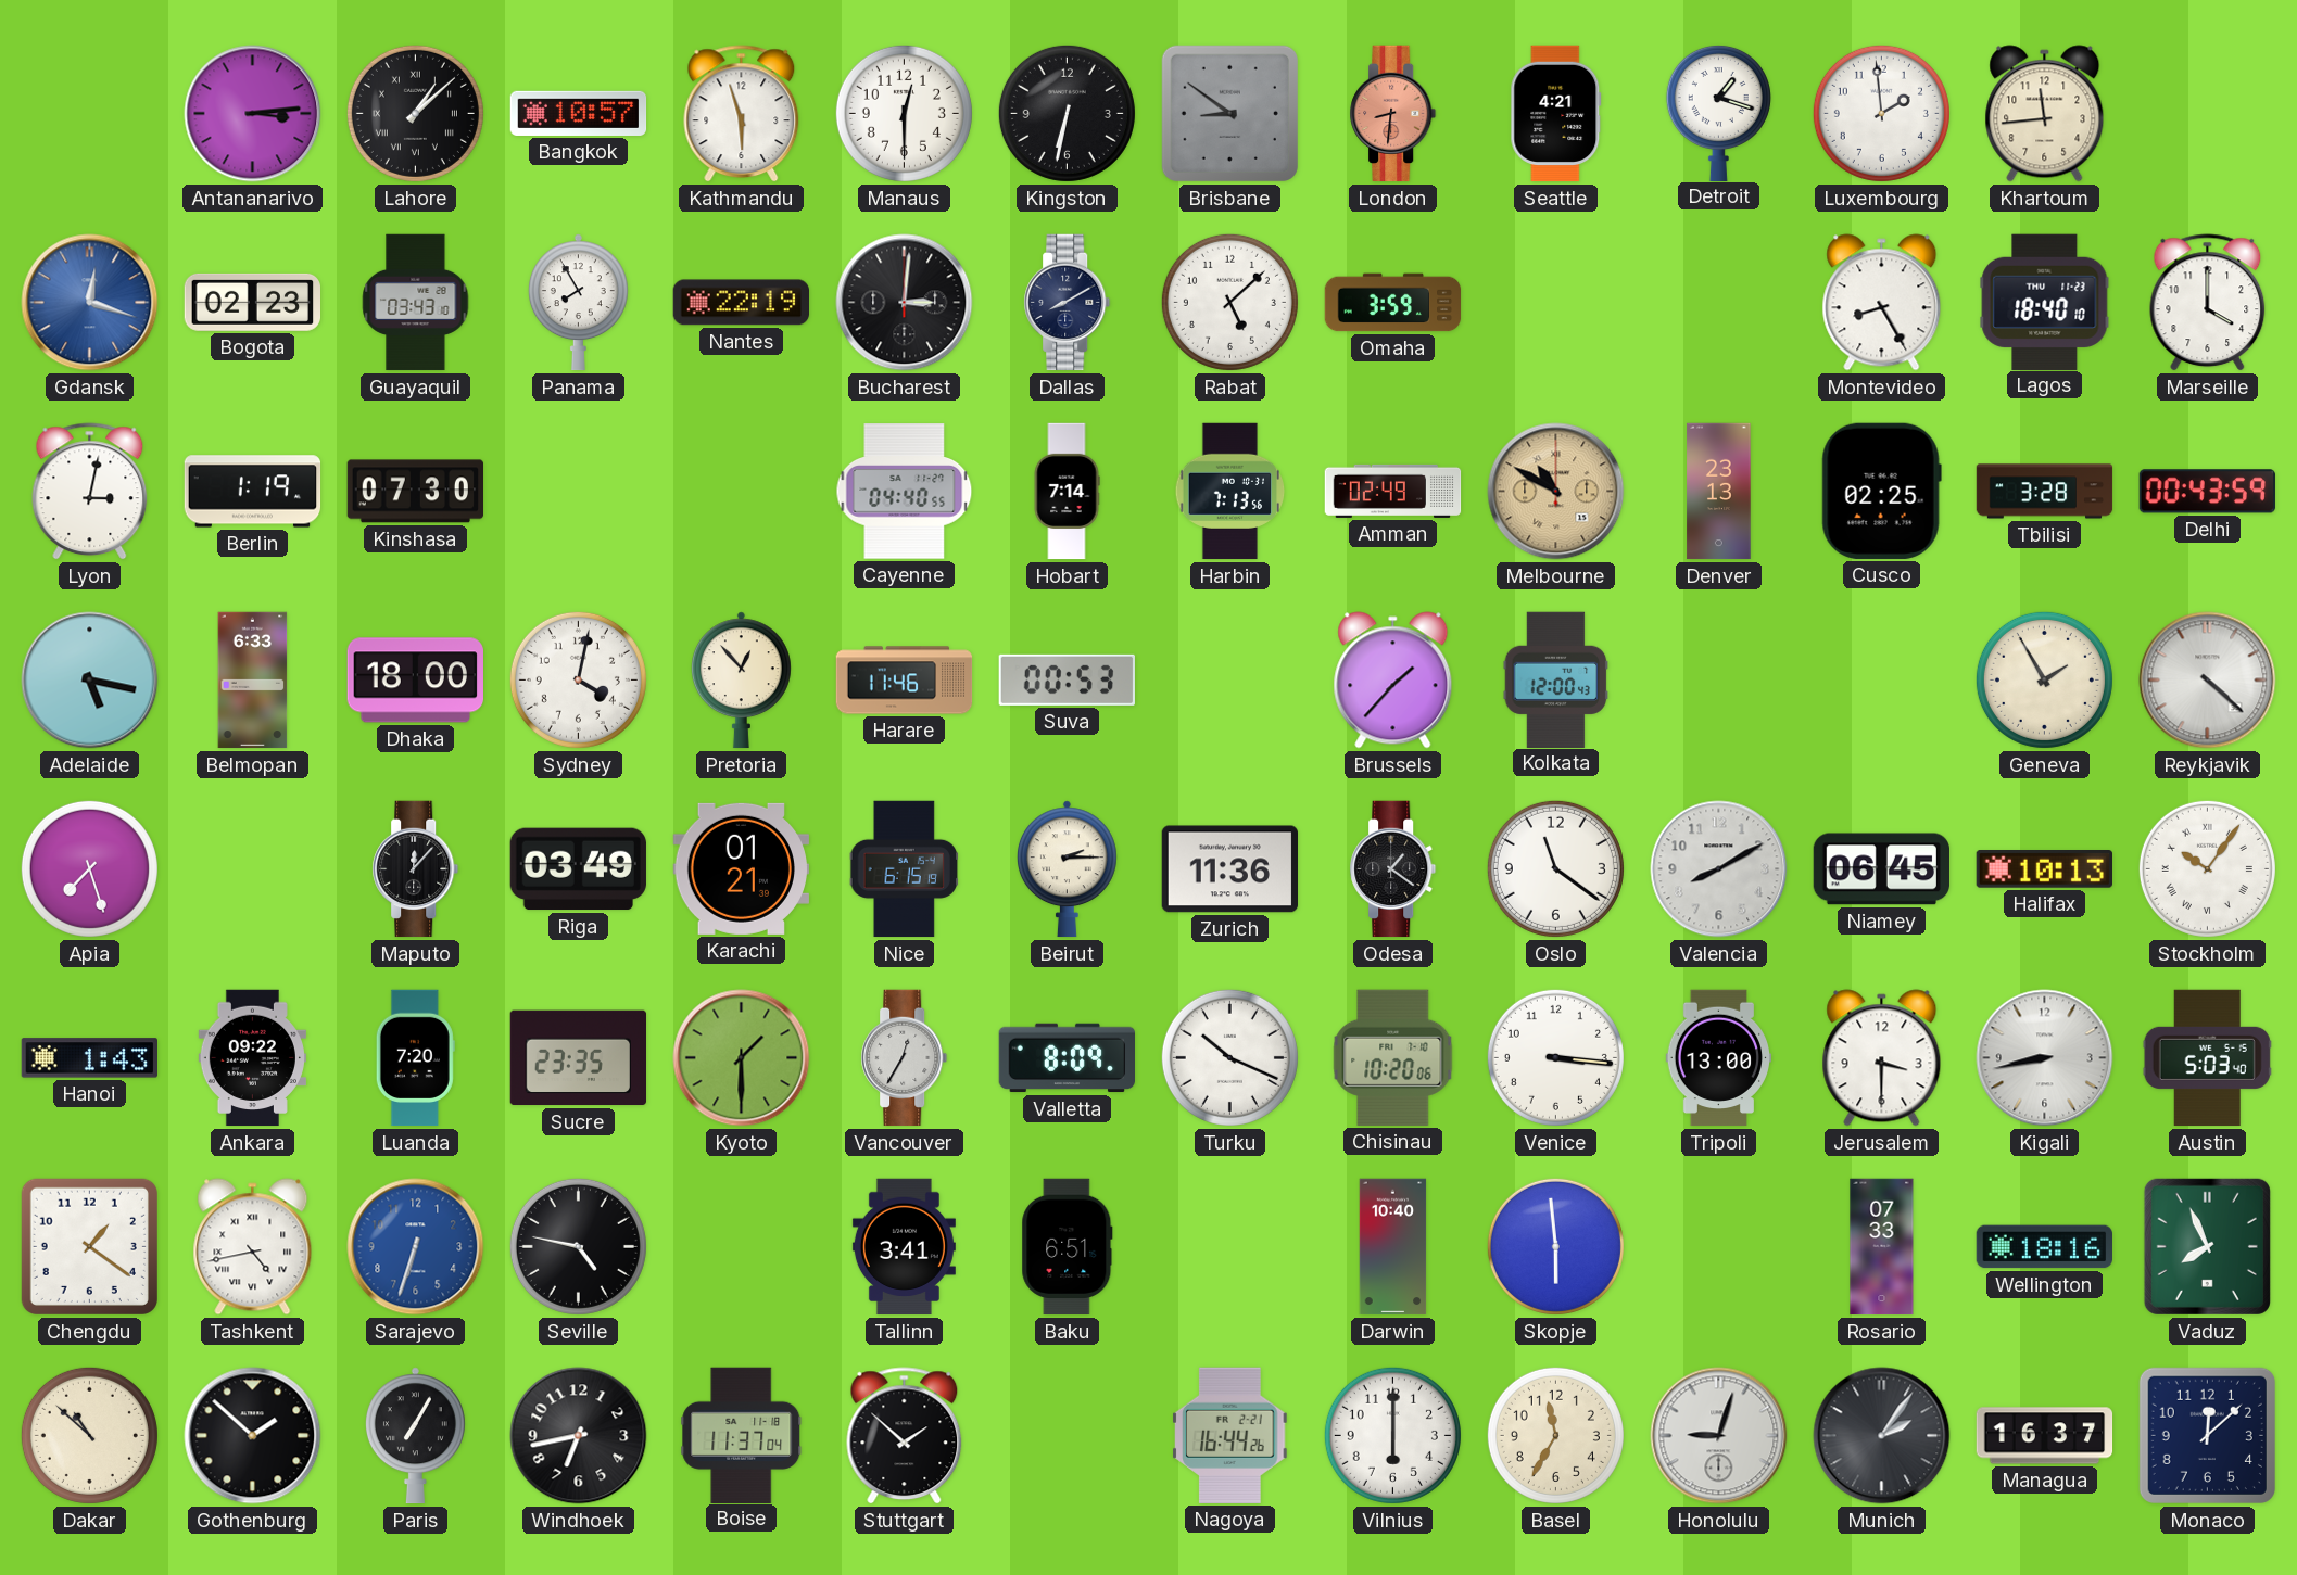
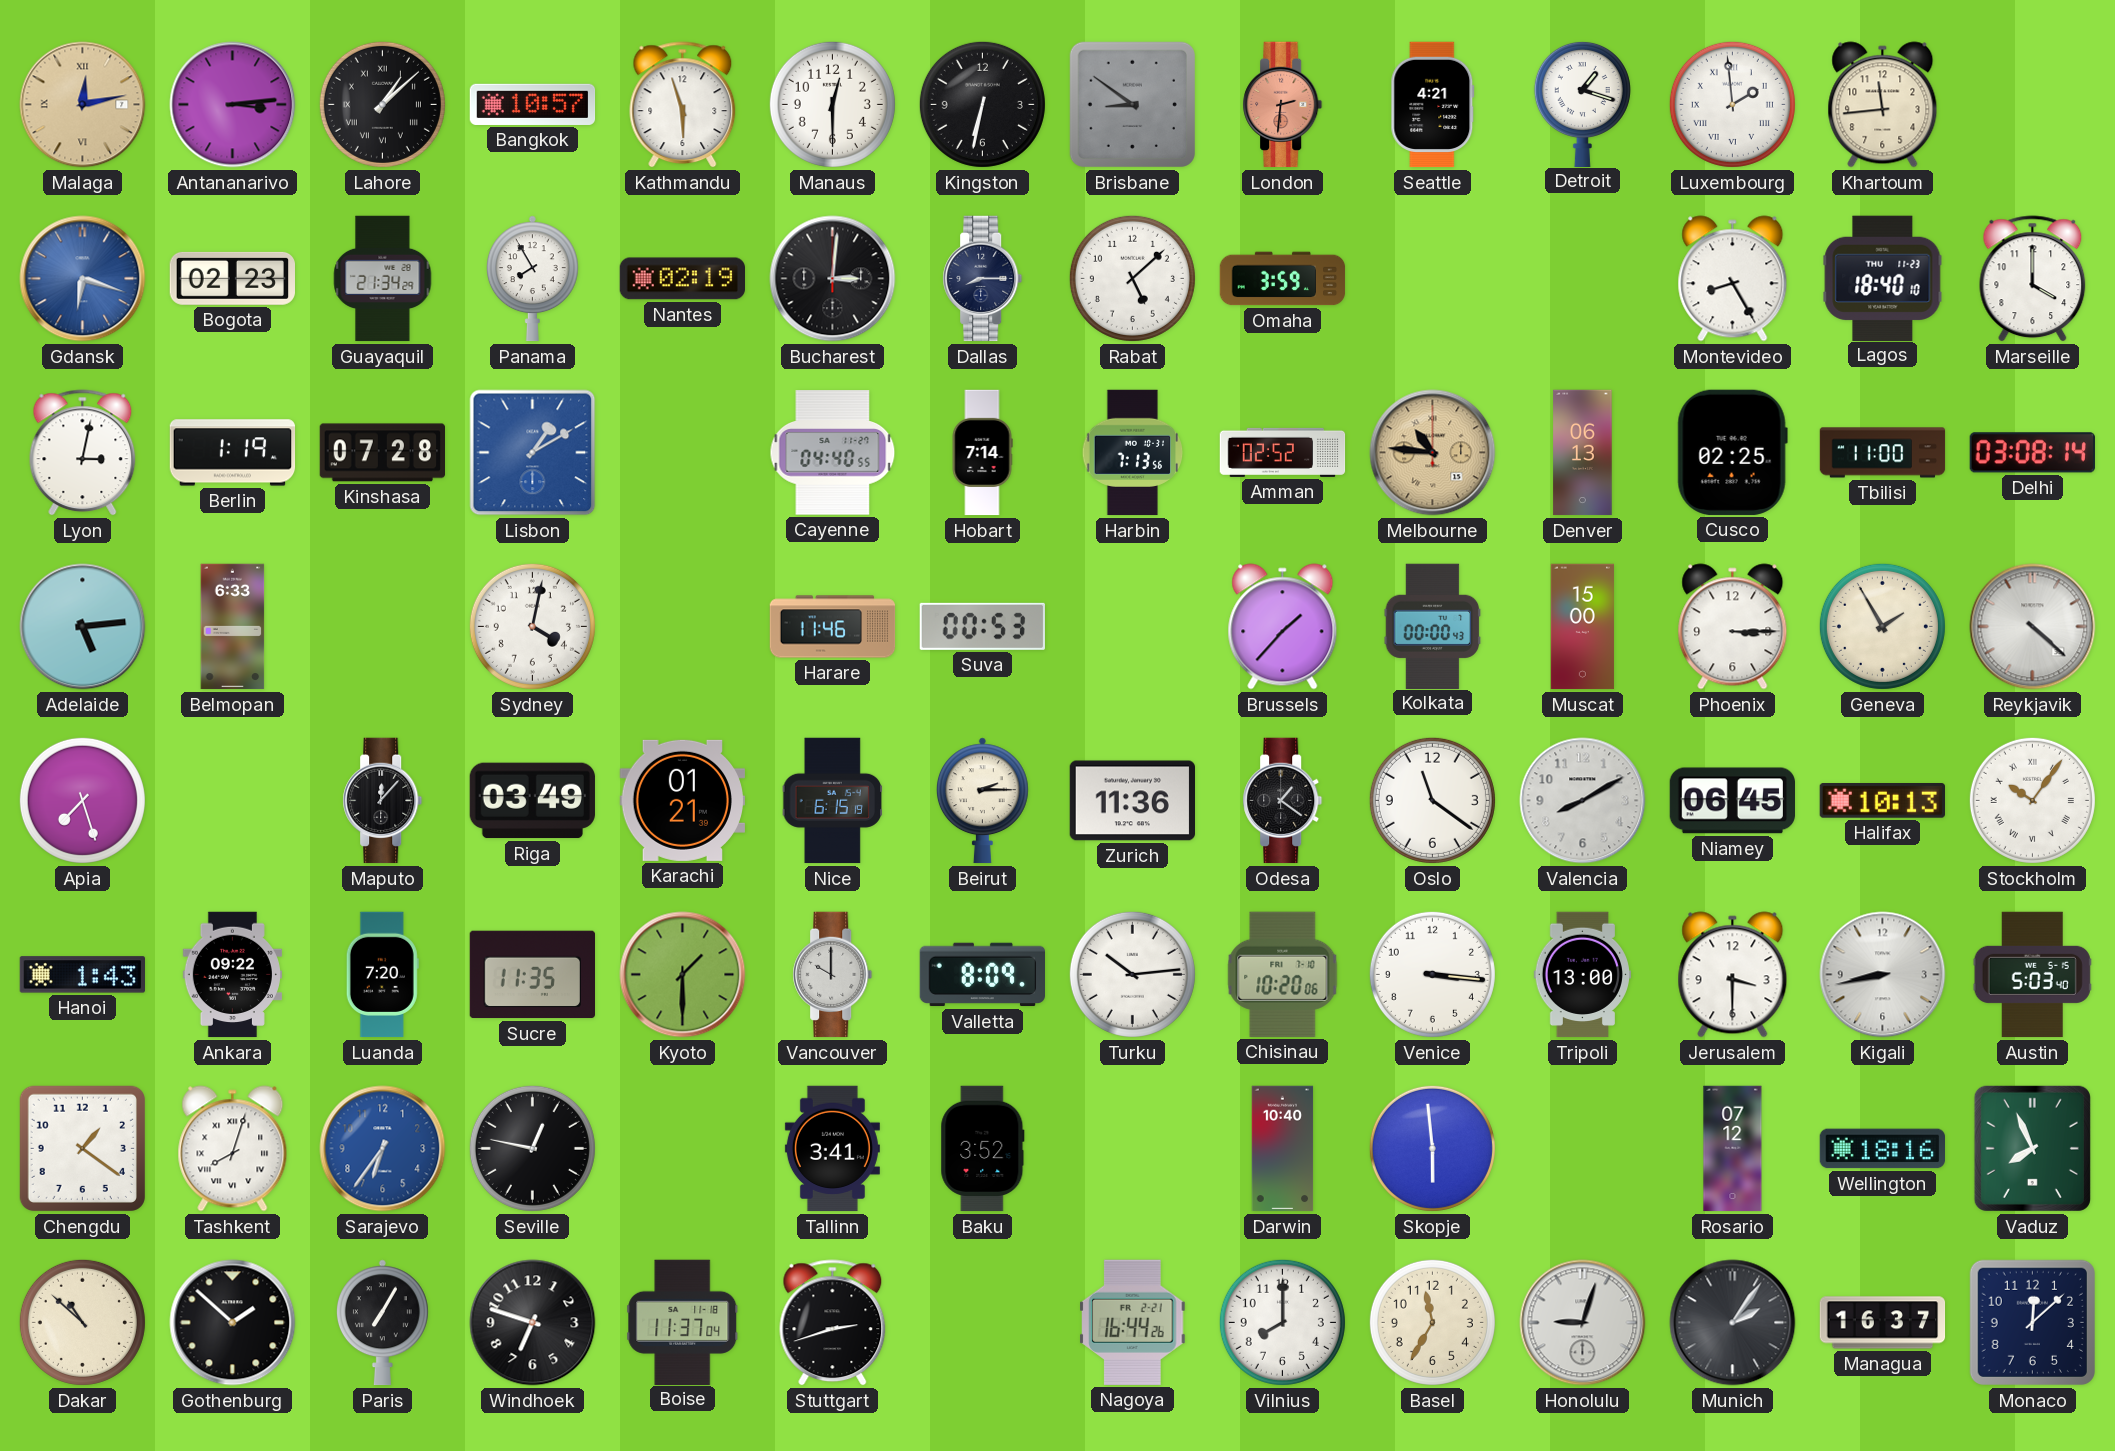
Malaga: none -> 12:13 (83, 105)
London: 8:31 -> 2:31 (1283, 105)
Luxembourg numerals: Arabic -> Roman (1732, 104)
Gdansk: 12:18 -> 6:18 (83, 279)
Guayaquil: 03:43 -> 21:34 (383, 279)
Nantes: 22:19 -> 02:19 (682, 279)
Dallas: 8:10 -> 8:15 (983, 279)
Kinshasa: 07:30 -> 07:28 (382, 453)
Lisbon: none -> 1:10 (533, 453)
Amman: 02:49 -> 02:52 (1283, 452)
Melbourne: 10:50 -> 10:46 (1433, 453)
Denver: 23:13 -> 06:13 (1583, 453)
Tbilisi: 3:28 -> 11:00 (1883, 453)
Delhi: 00:43 -> 03:08 (2032, 453)
Adelaide: 5:17 -> 5:14 (83, 627)
Dhaka: 18:00 -> none (415, 681)
Pretoria: 12:53 -> none (741, 681)
Kolkata: 12:00 -> 00:00 (1433, 626)
Muscat: none -> 15:00 (1582, 627)
Phoenix: none -> 3:15 (1733, 627)
Sucre: 23:35 -> 11:35 (532, 975)
Vancouver: 12:35 -> 10:00 (833, 975)
Turku: 10:19 -> 10:14 (1132, 974)
Tashkent: 4:43 -> 8:03 (233, 1149)
Sarajevo: 6:33 -> 6:36 (383, 1149)
Seville: 4:47 -> 12:47 (532, 1148)
Baku: 6:51 -> 3:52 (983, 1149)
Rosario: 07:33 -> 07:12 (1733, 1149)
Windhoek: 6:43 -> 6:48 (533, 1323)
Stuttgart: 1:52 -> 2:42 (833, 1323)
Vilnius: 6:00 -> 8:00 (1282, 1322)
